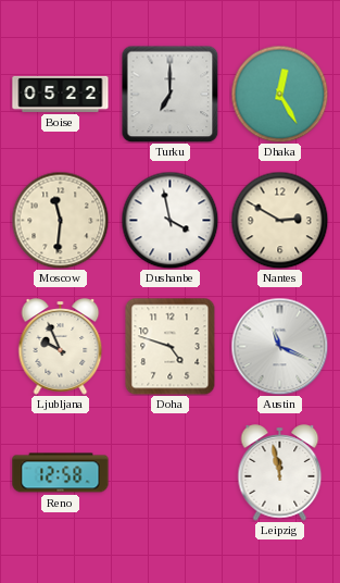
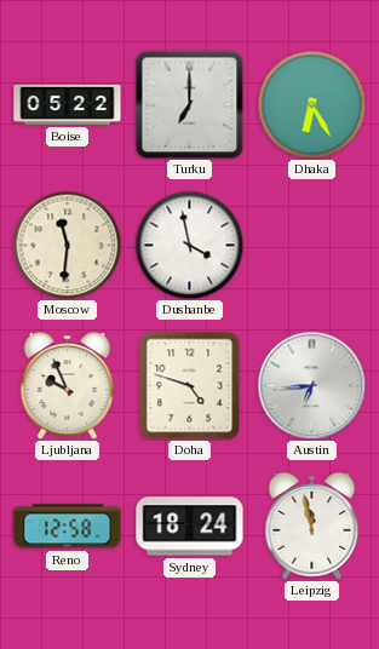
Dhaka: 12:25 -> 6:25 (311, 104)
Nantes: 2:50 -> none (279, 220)
Austin: 11:19 -> 6:44 (311, 385)
Sydney: none -> 18:24 (190, 527)
